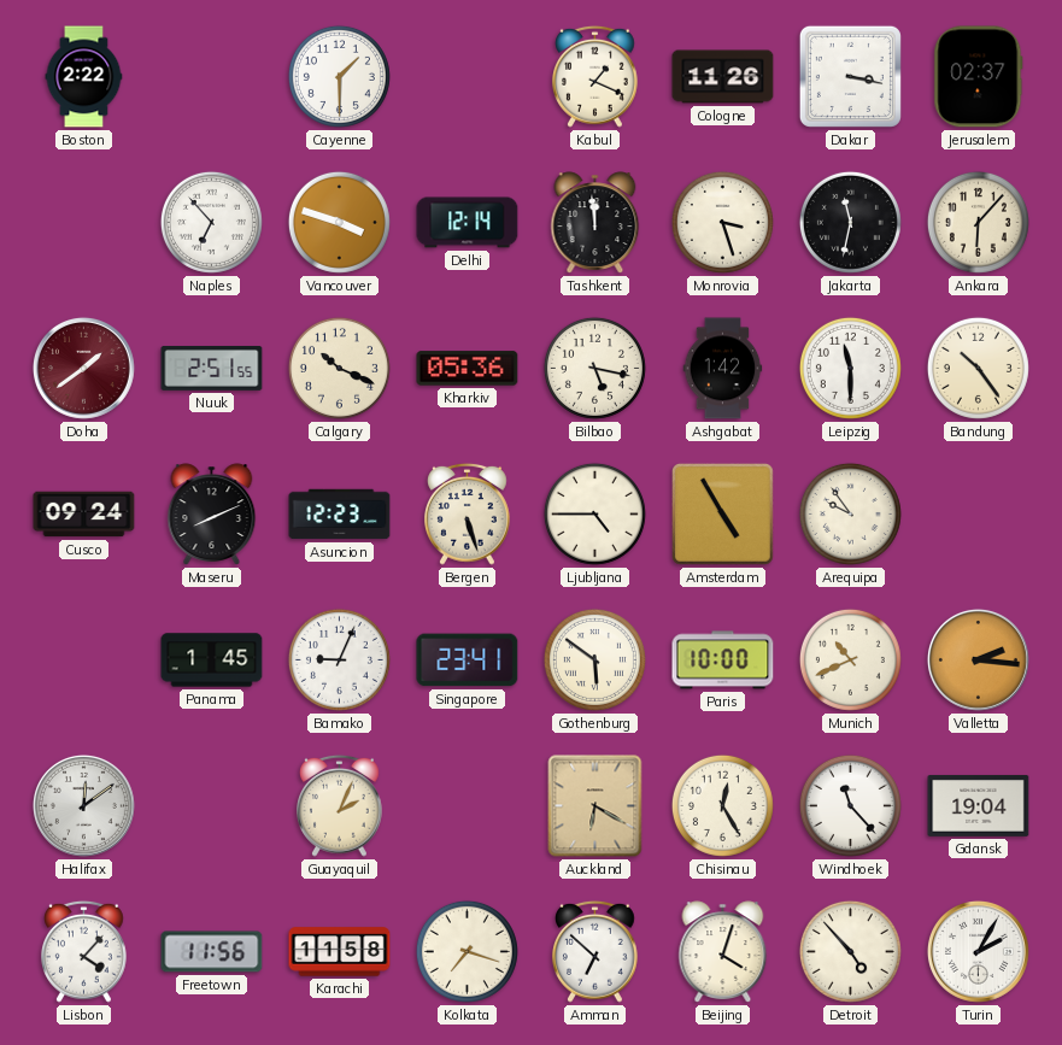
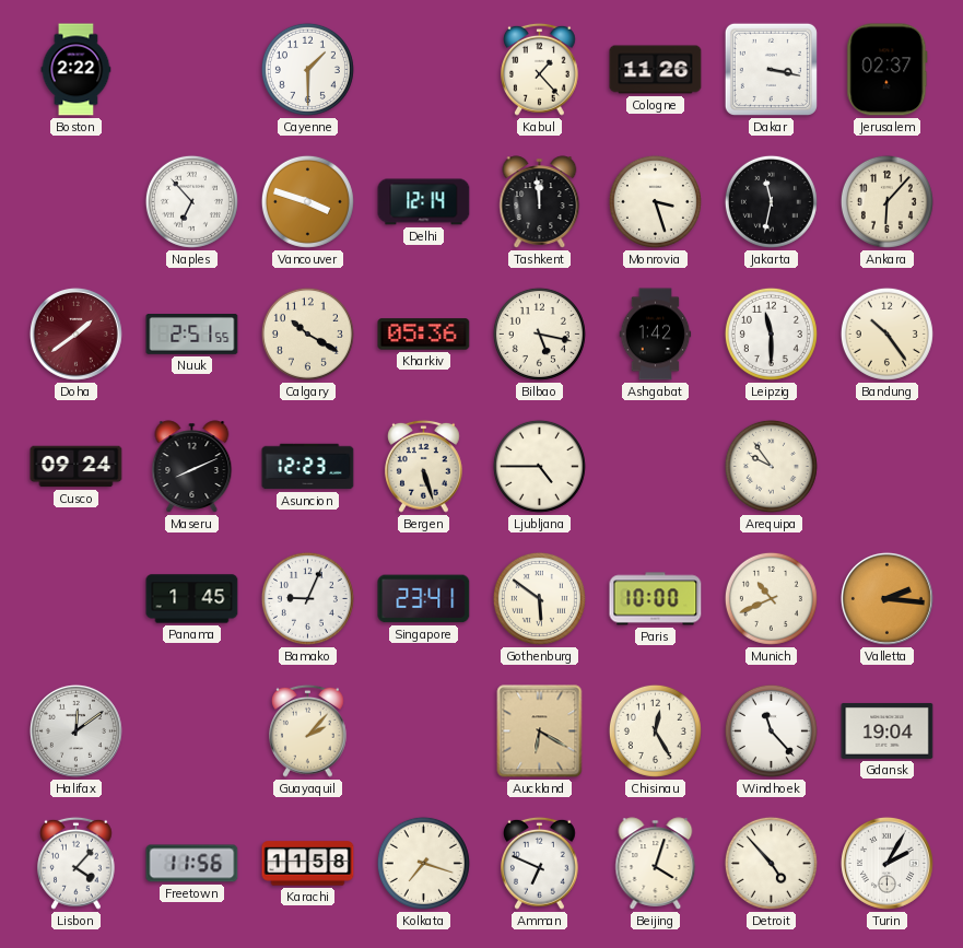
Kabul: 1:19 -> 1:23 (540, 69)
Calgary: 10:19 -> 10:20 (307, 333)
Amsterdam: 4:55 -> none (723, 515)
Guayaquil: 2:04 -> 2:07 (308, 730)
Amman: 6:52 -> 6:49 (540, 863)
